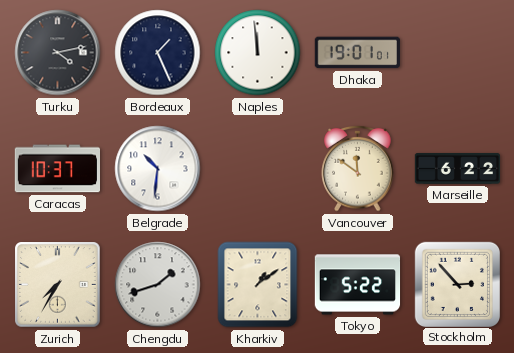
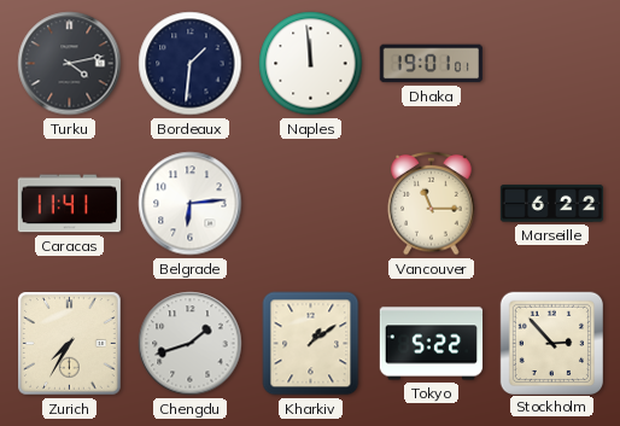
Bordeaux: 1:26 -> 1:31 (191, 64)
Caracas: 10:37 -> 11:41 (69, 204)
Belgrade: 10:31 -> 6:14 (191, 204)
Vancouver: 11:51 -> 11:15 (432, 203)
